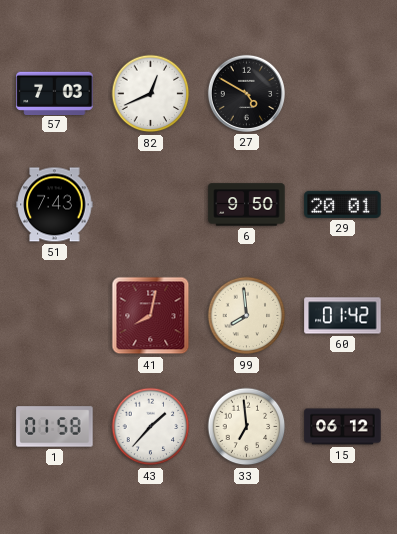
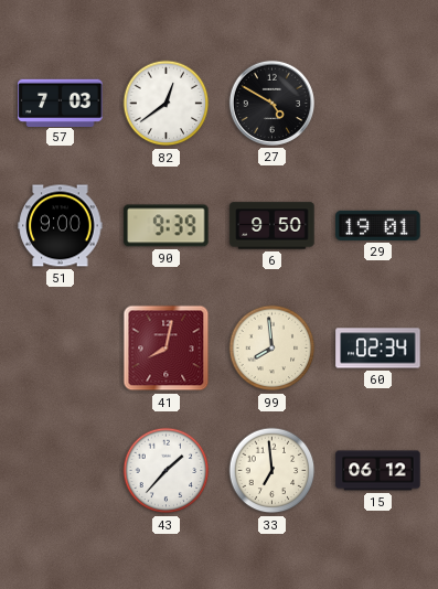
82: 12:41 -> 12:39 (167, 104)
51: 7:43 -> 9:00 (61, 226)
90: none -> 9:39 (167, 226)
29: 20:01 -> 19:01 (378, 225)
60: 01:42 -> 02:34 (378, 349)
1: 01:58 -> none (55, 427)
